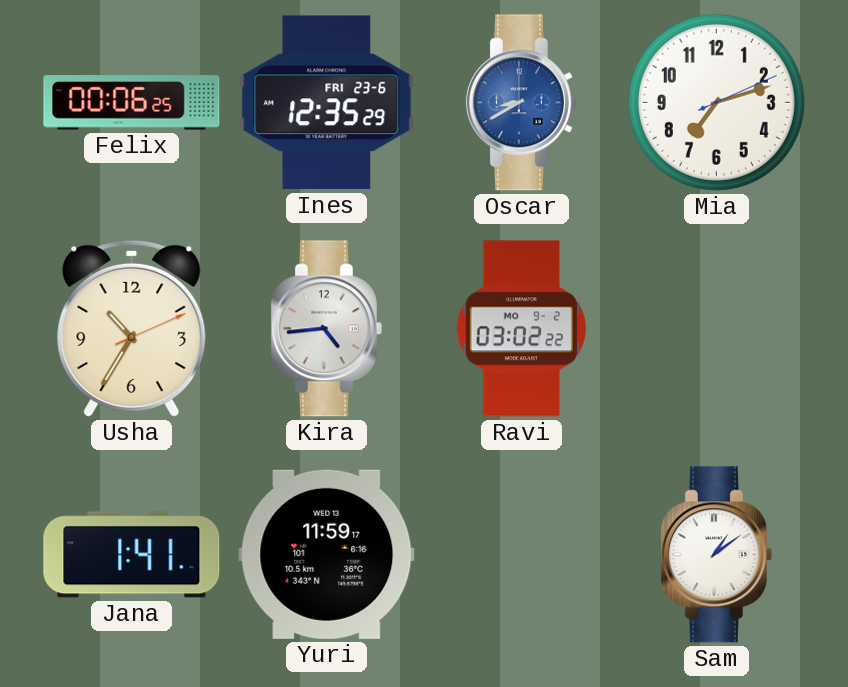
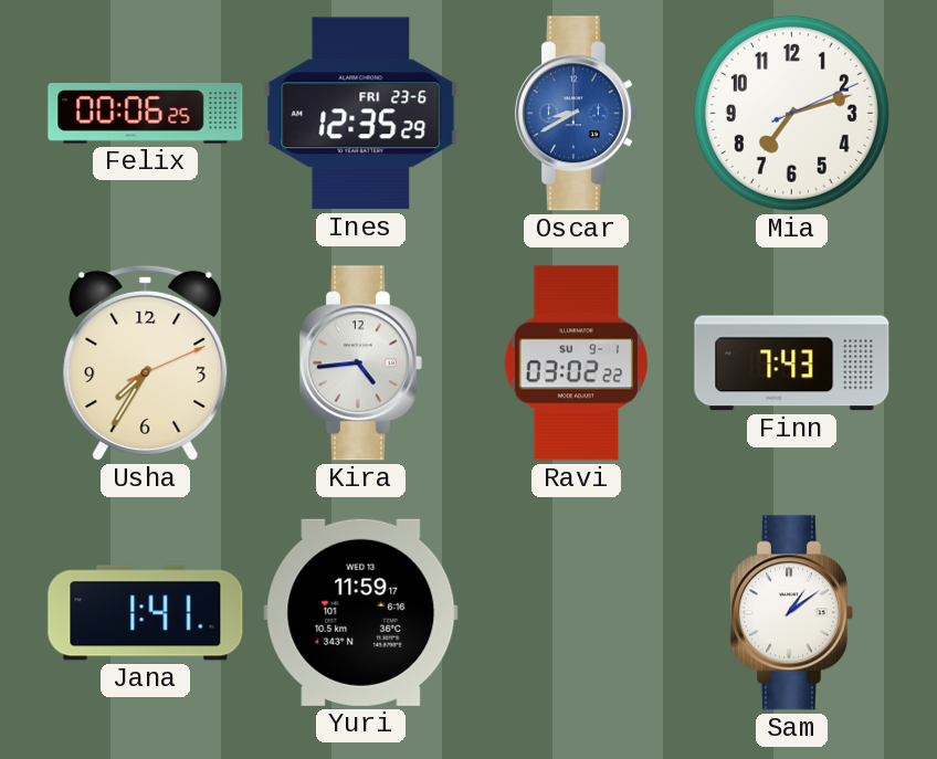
Usha: 10:35 -> 7:35 (146, 362)
Ravi date: MO 9-2 -> SU 9-1 (576, 363)
Finn: none -> 7:43 (792, 363)
